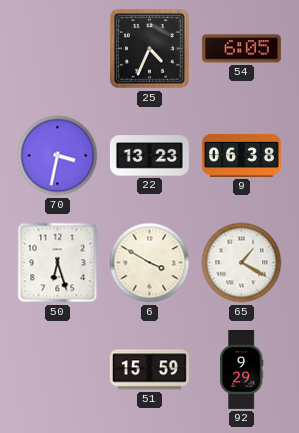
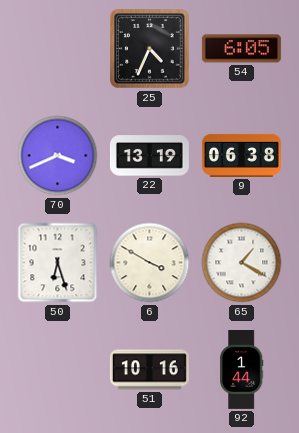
70: 3:32 -> 3:41 (58, 156)
22: 13:23 -> 13:19 (149, 156)
51: 15:59 -> 10:16 (149, 370)
92: 9:29 -> 1:44 (242, 370)
